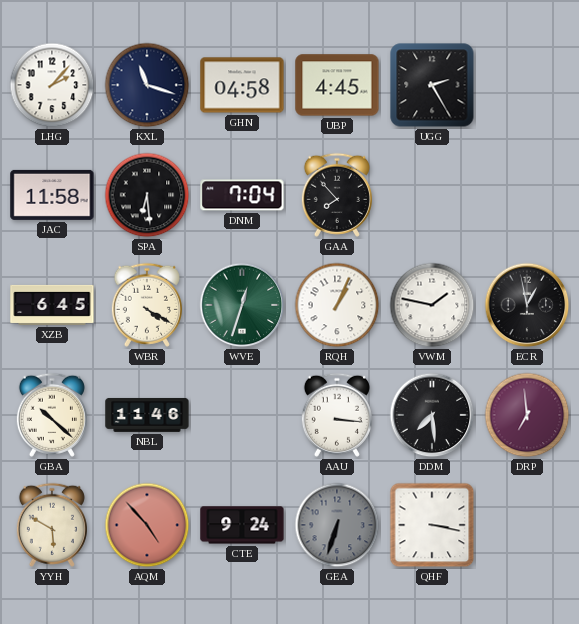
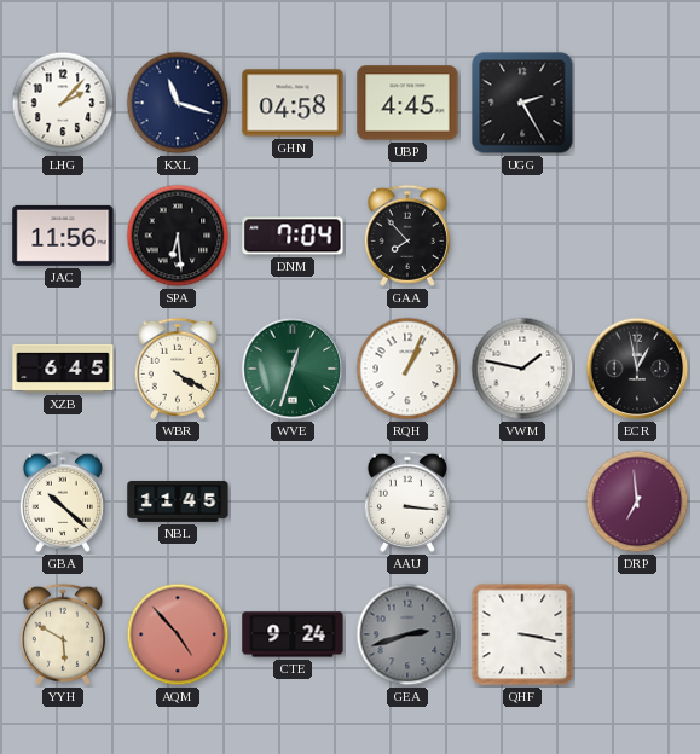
JAC: 11:58 -> 11:56 (63, 236)
NBL: 11:46 -> 11:45 (178, 501)
DDM: 7:29 -> none (432, 415)
GEA: 6:33 -> 2:42 (407, 634)
